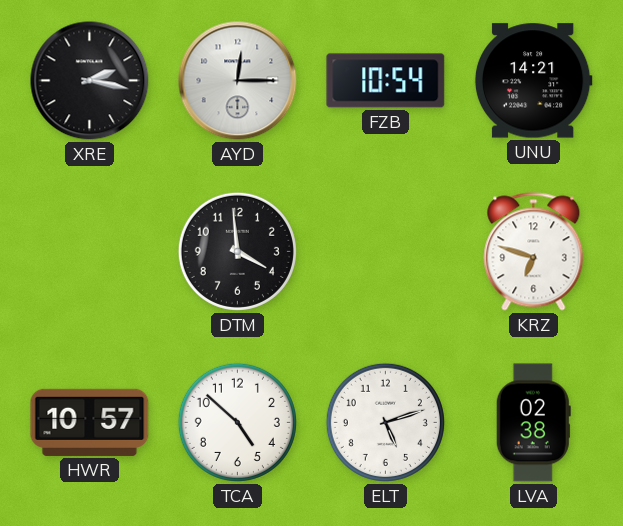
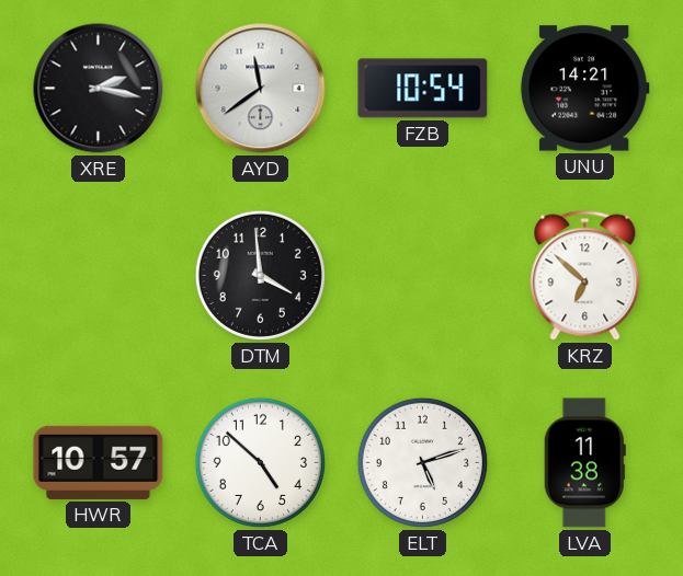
AYD: 12:15 -> 11:39 (261, 89)
KRZ: 6:48 -> 6:52 (585, 276)
LVA: 02:38 -> 11:38 (584, 463)
